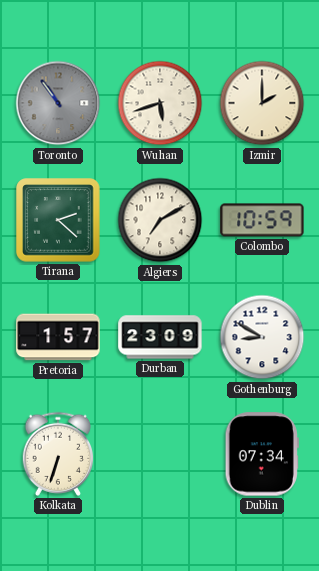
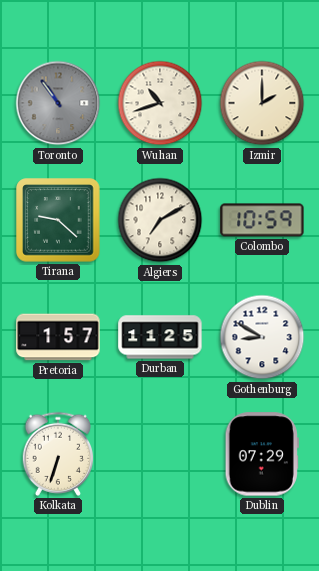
Wuhan: 5:42 -> 10:42 (160, 103)
Tirana: 2:22 -> 9:22 (58, 220)
Durban: 23:09 -> 11:25 (160, 337)
Dublin: 07:34 -> 07:29 (262, 454)
